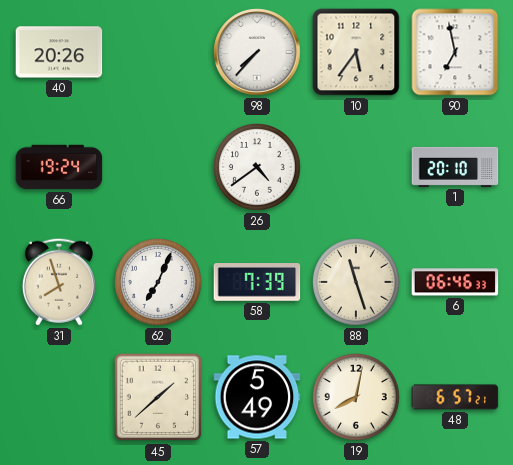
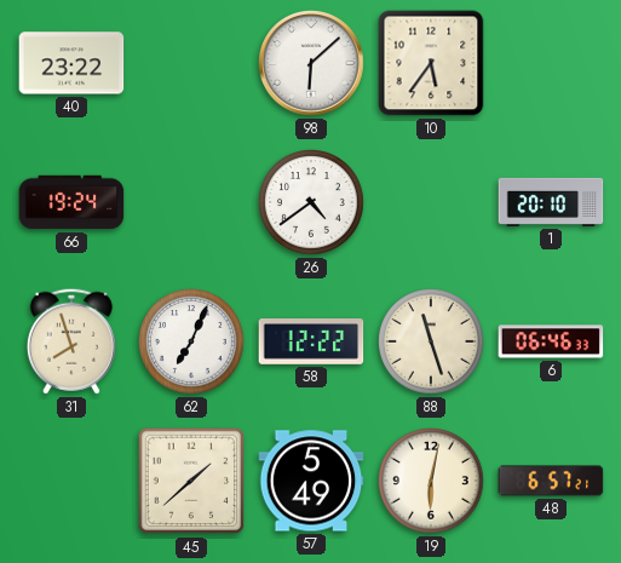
40: 20:26 -> 23:22 (71, 63)
98: 7:37 -> 6:08 (311, 63)
90: 6:58 -> none (455, 52)
58: 7:39 -> 12:22 (311, 343)
19: 8:02 -> 6:02 (432, 482)
